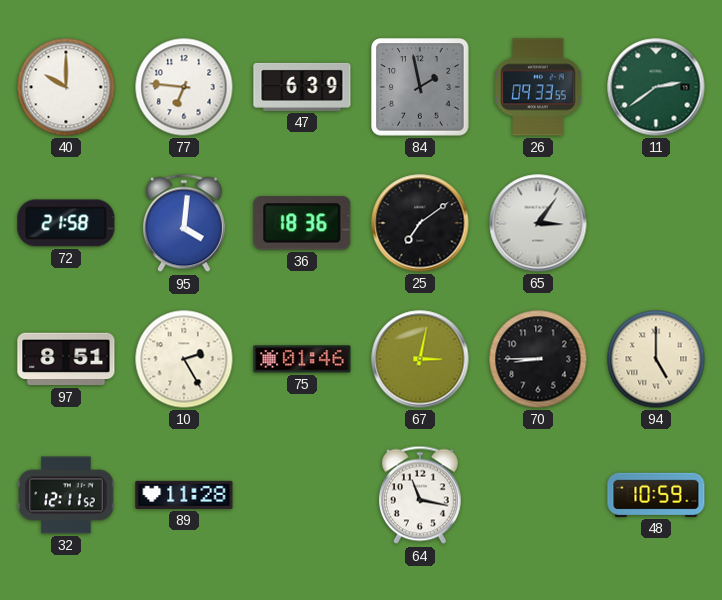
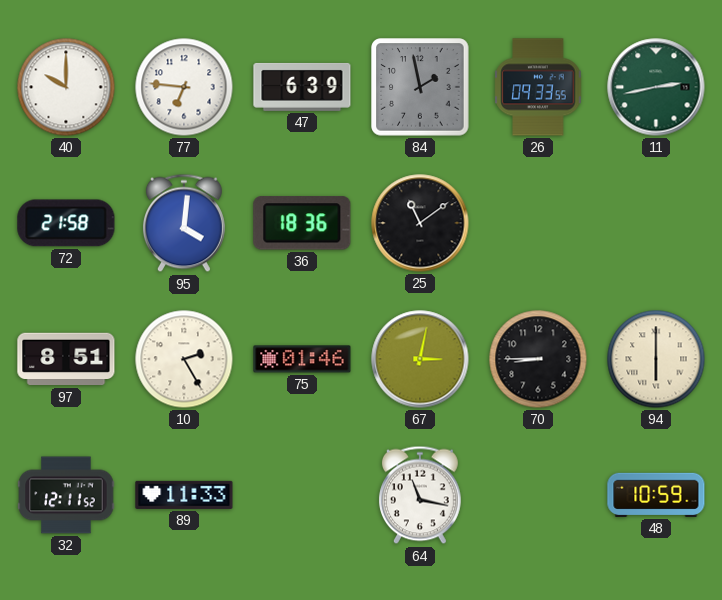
11: 2:39 -> 2:43 (656, 87)
25: 7:09 -> 11:09 (420, 223)
65: 3:06 -> none (538, 223)
94: 5:00 -> 6:00 (656, 359)
89: 11:28 -> 11:33 (184, 495)
